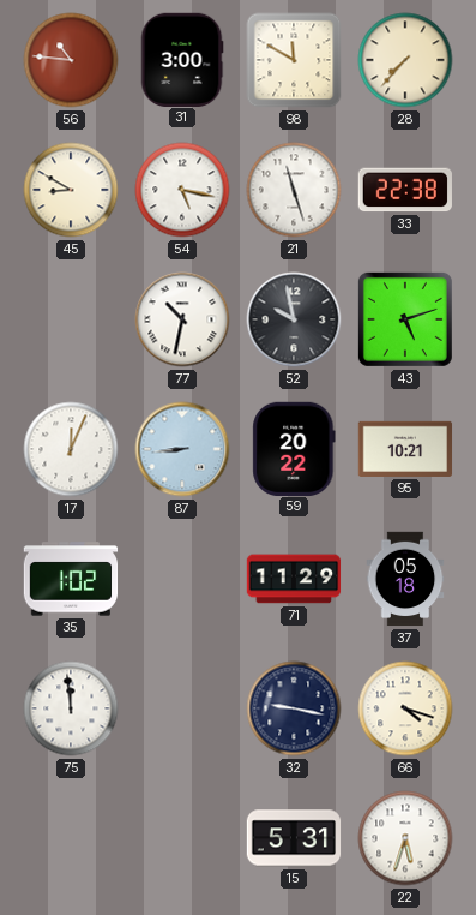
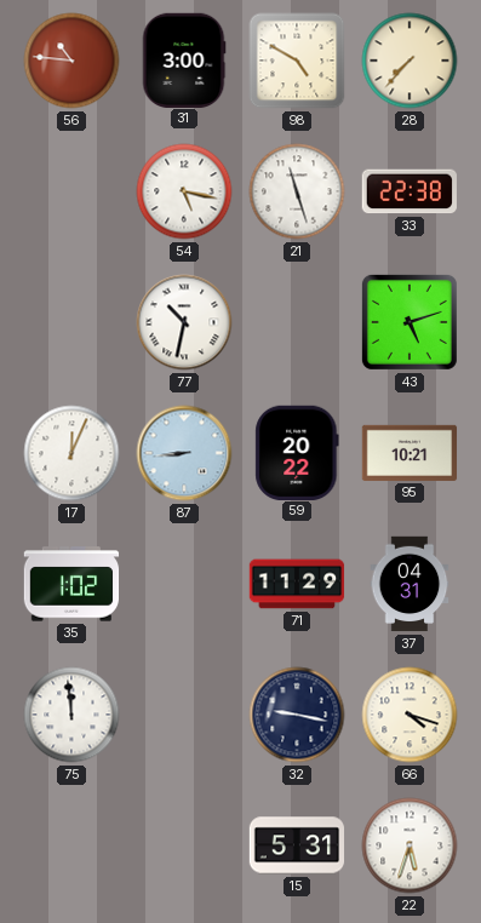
98: 11:50 -> 4:50 (297, 61)
45: 8:50 -> none (71, 190)
52: 9:58 -> none (294, 319)
37: 05:18 -> 04:31 (410, 584)
